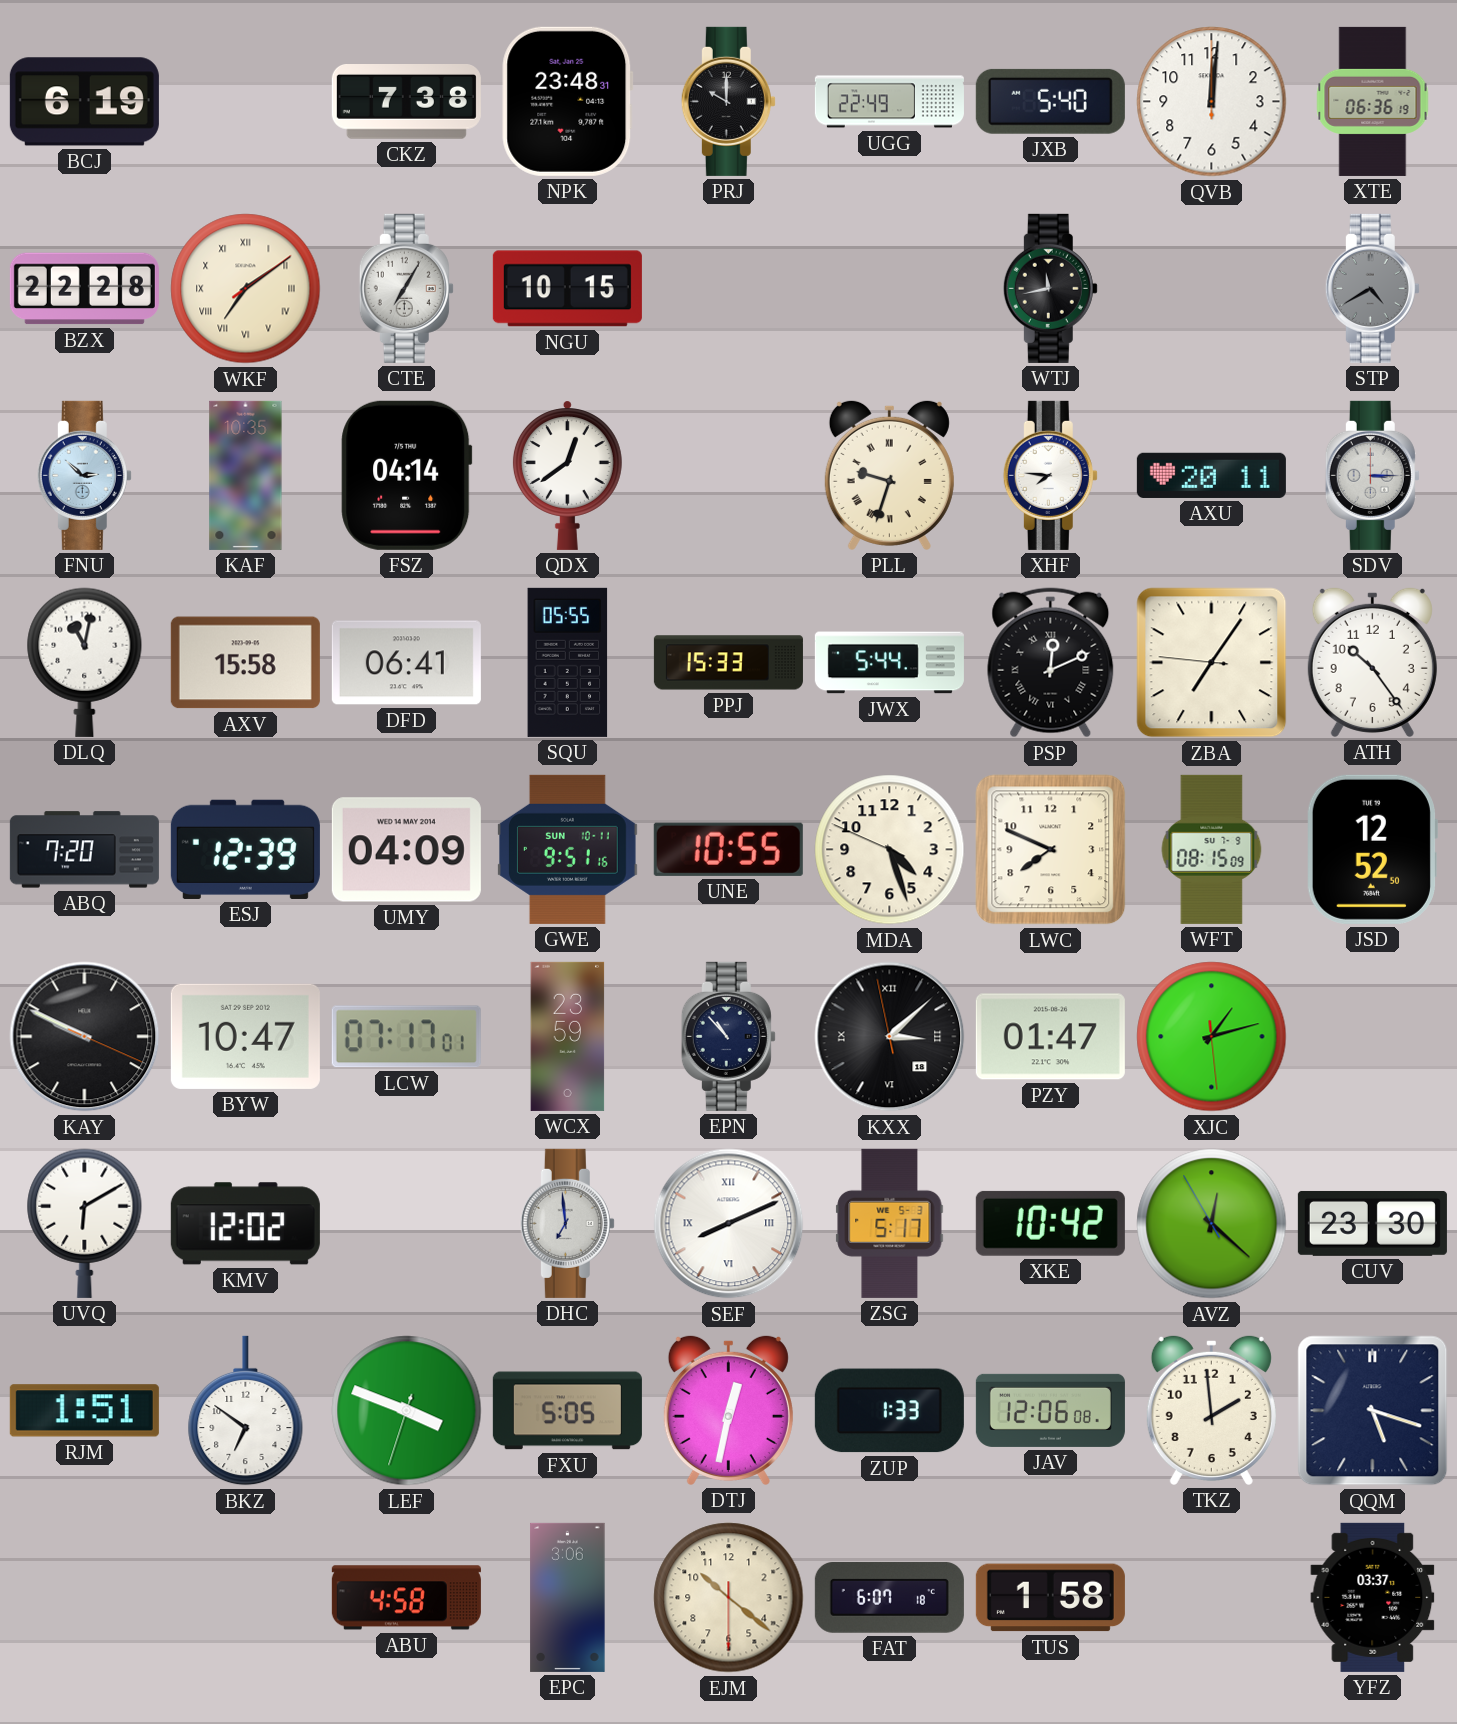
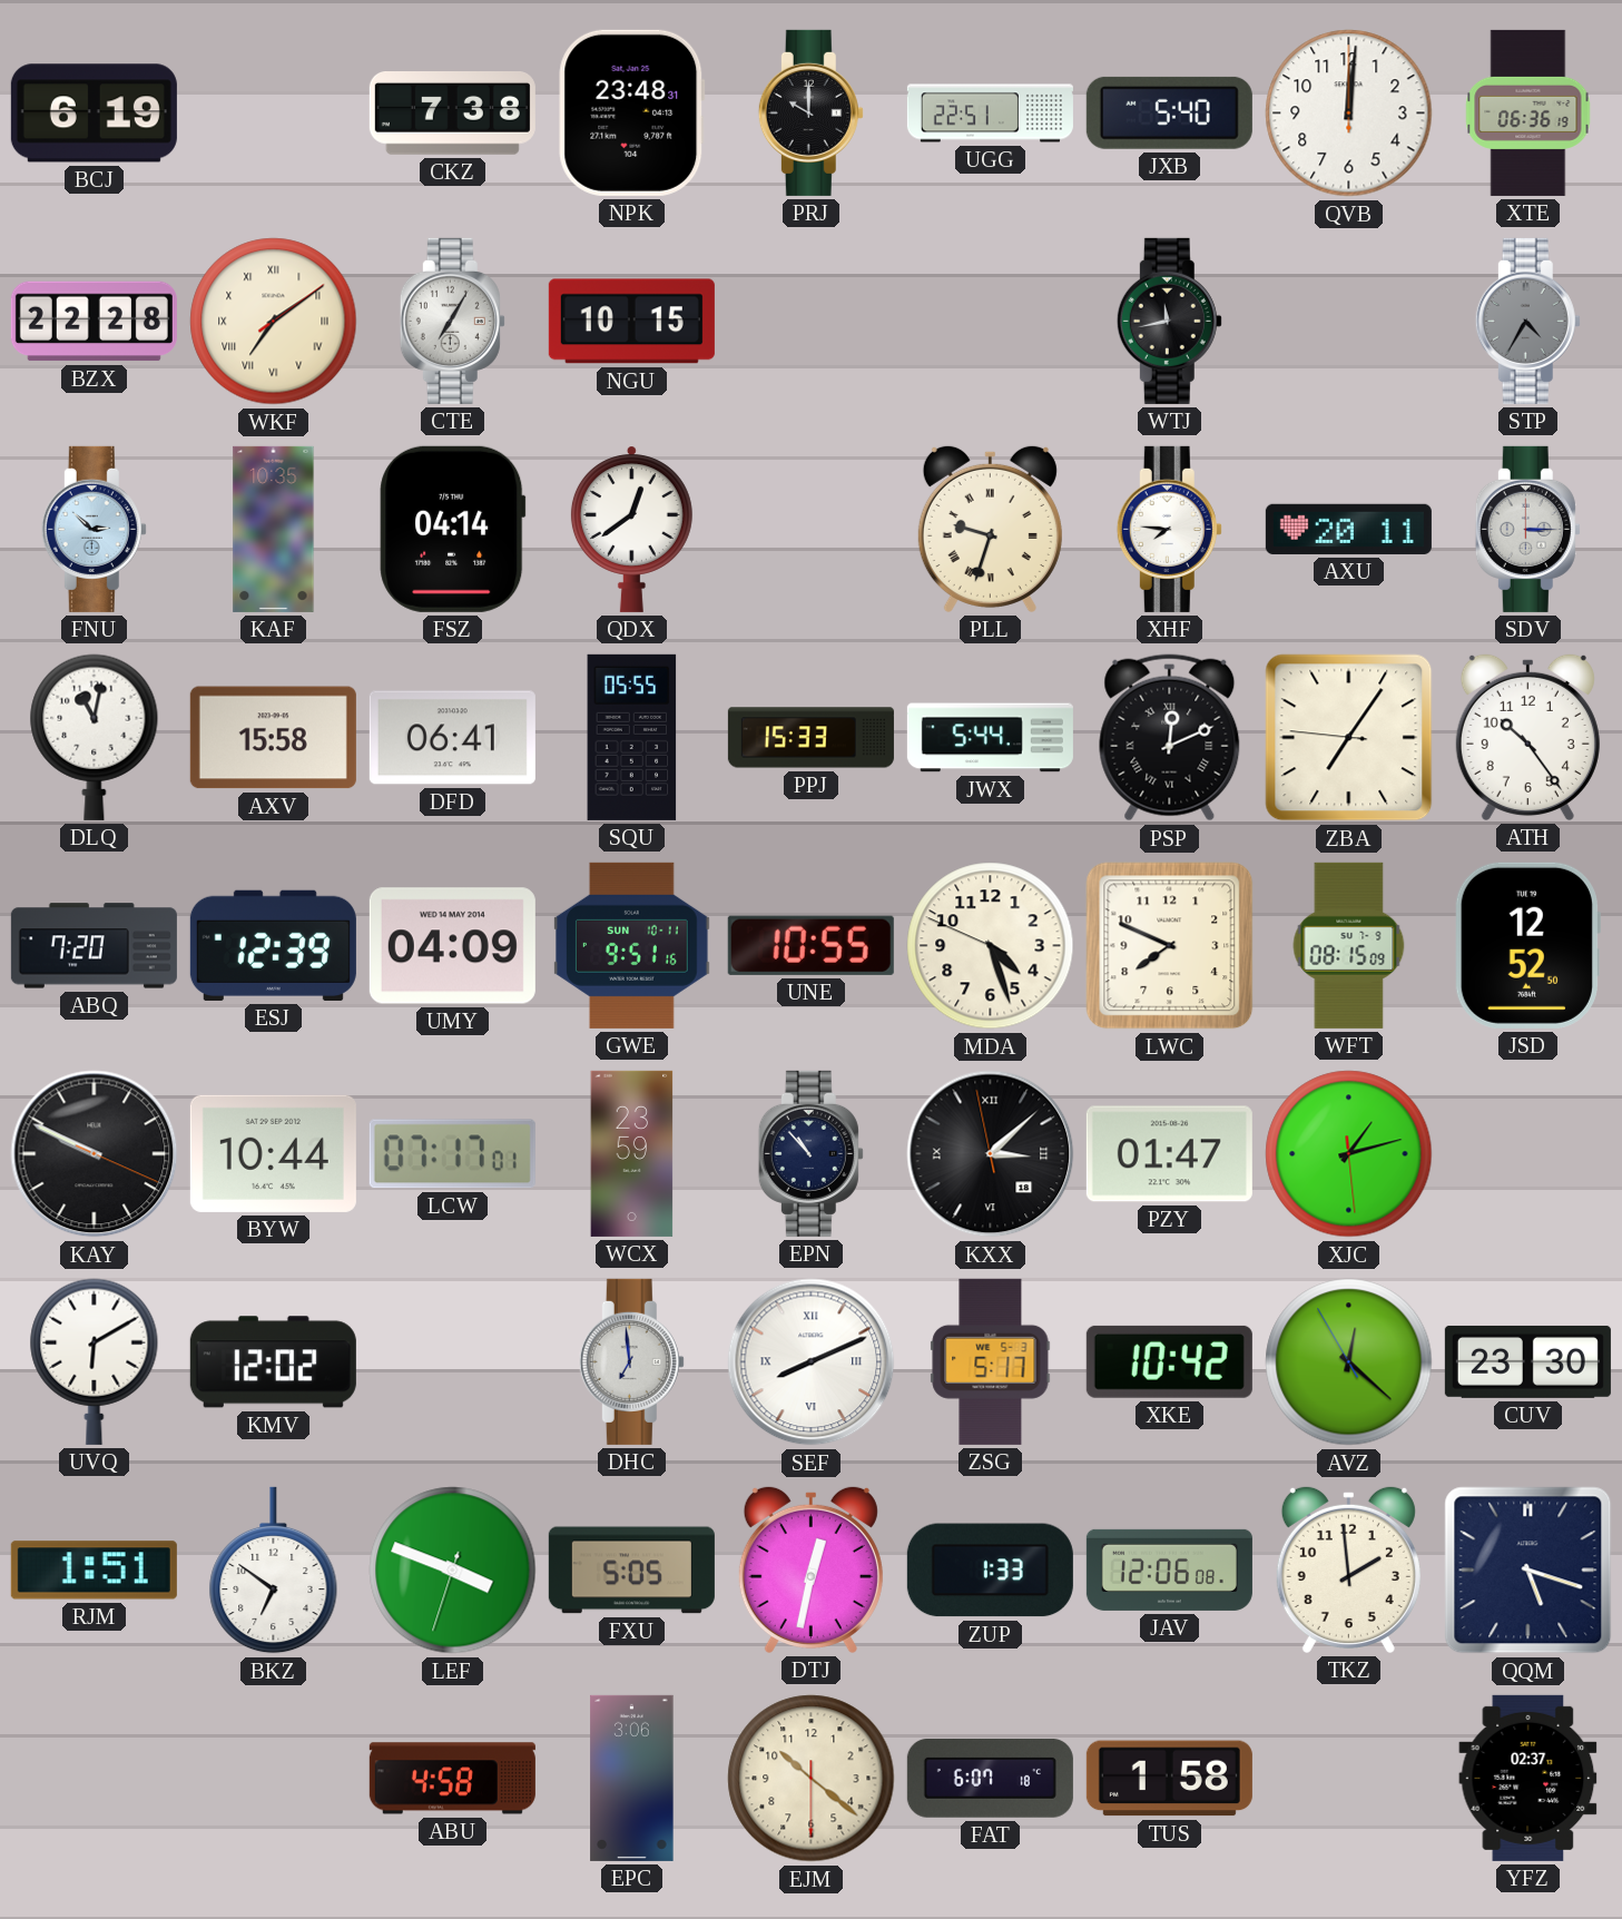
UGG: 22:49 -> 22:51 (990, 114)
STP: 4:40 -> 4:35 (1527, 321)
BYW: 10:47 -> 10:44 (273, 1153)
YFZ: 03:37 -> 02:37 (1528, 1778)
